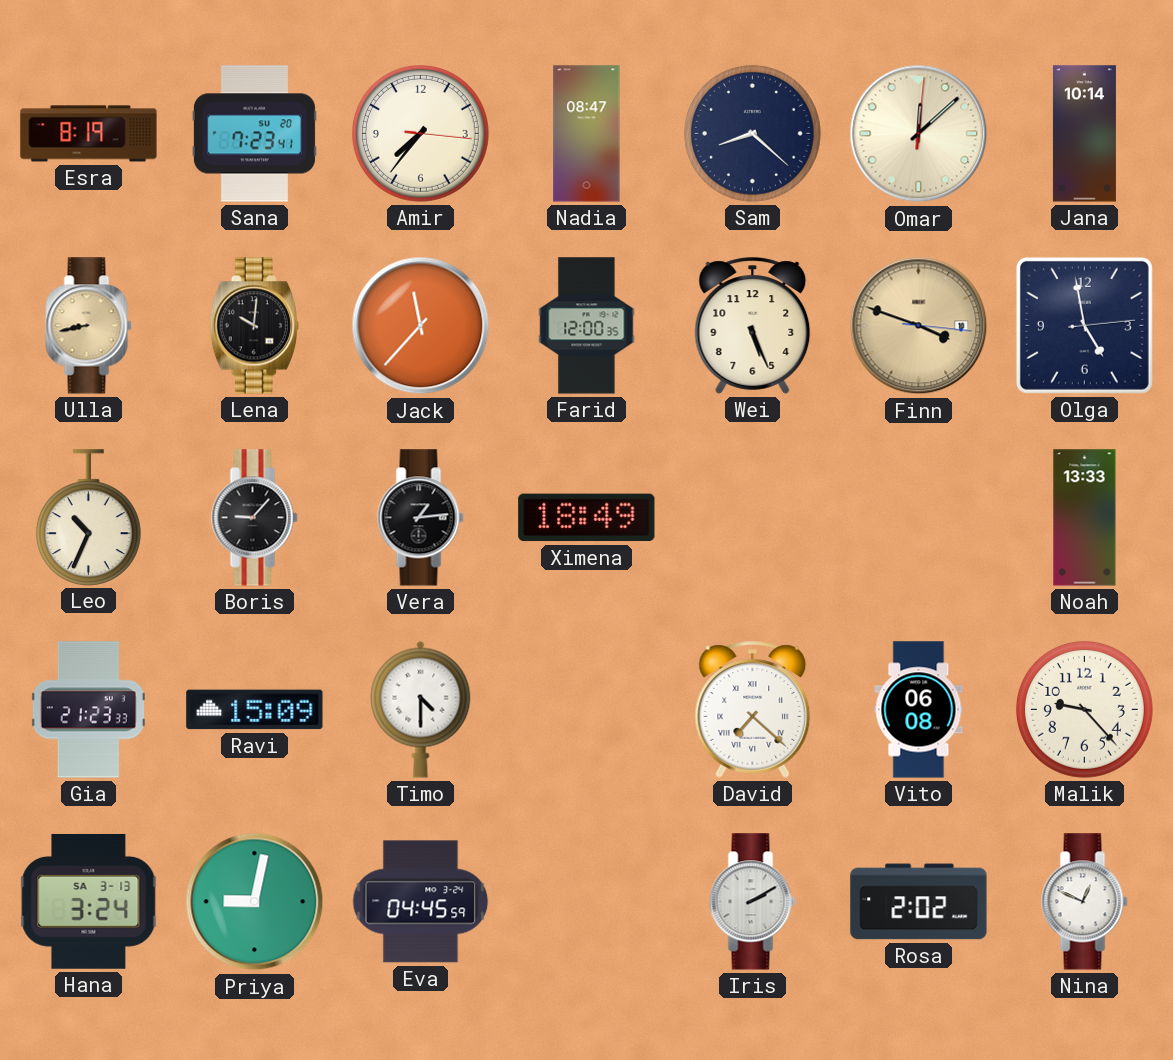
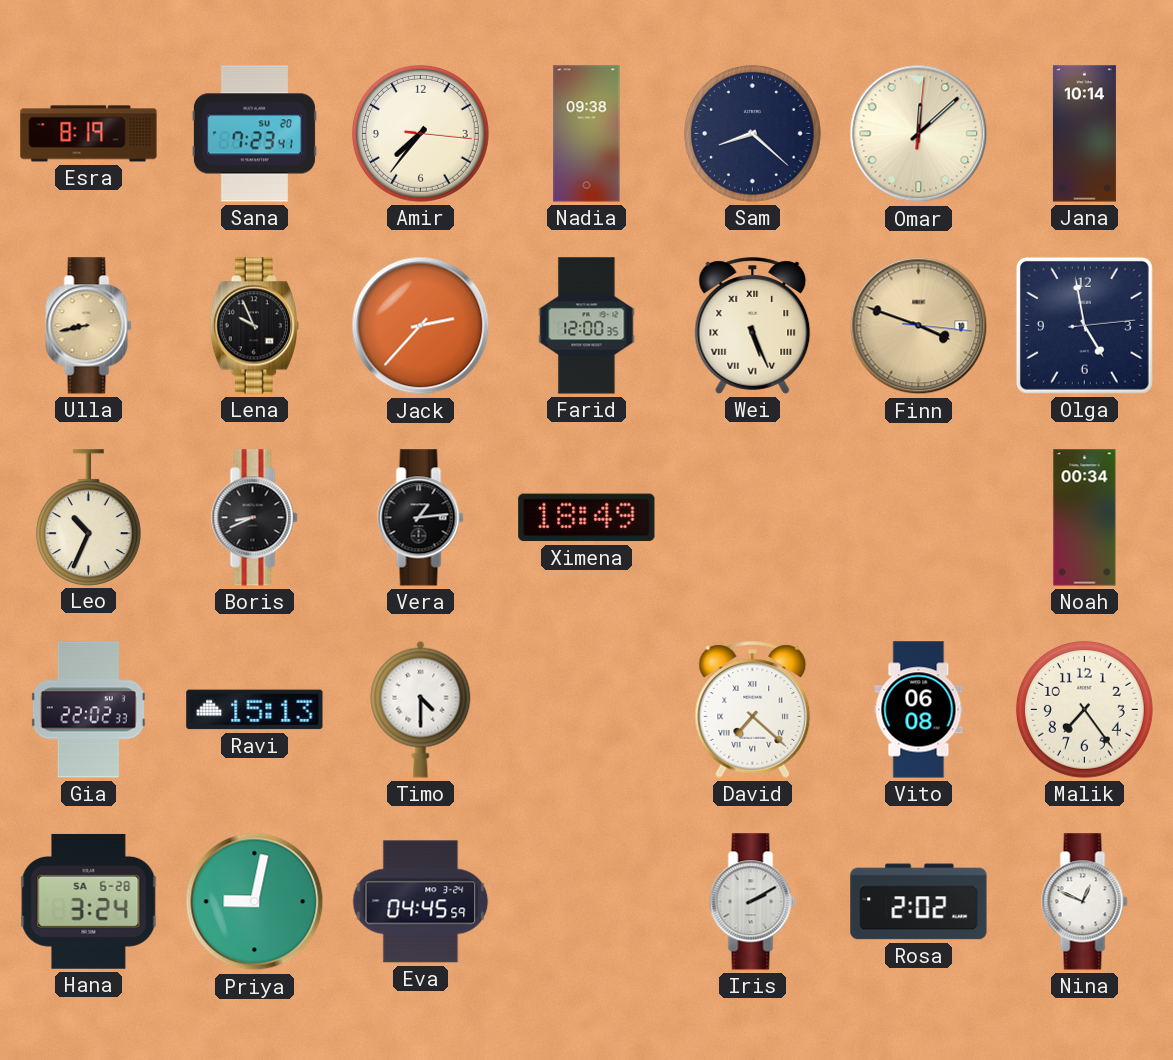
Nadia: 08:47 -> 09:38 (587, 134)
Lena: 10:01 -> 9:56 (254, 326)
Jack: 11:37 -> 2:37 (421, 326)
Wei numerals: Arabic -> Roman (753, 326)
Boris: 9:07 -> 8:41 (255, 518)
Noah: 13:33 -> 00:34 (1085, 518)
Gia: 21:23 -> 22:02 (88, 710)
Ravi: 15:09 -> 15:13 (255, 710)
Malik: 9:23 -> 7:24 (1084, 709)
Hana date: SA 3-13 -> SA 6-28 (89, 901)
